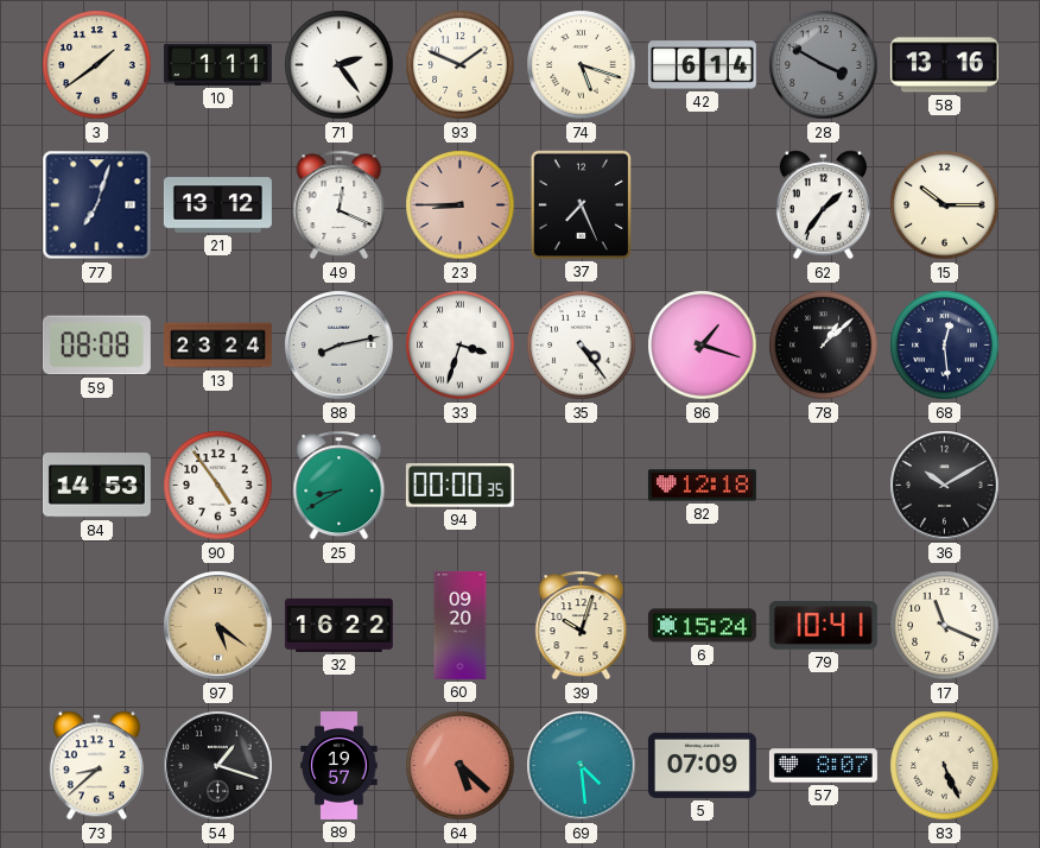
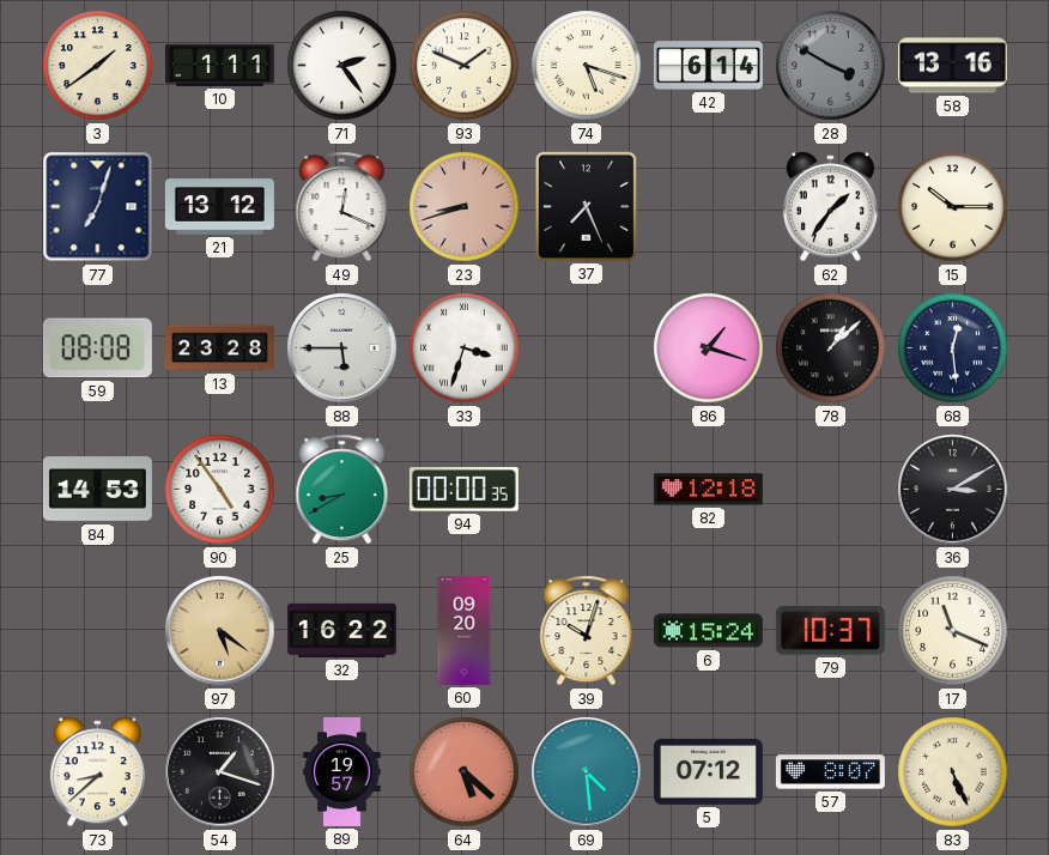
23: 8:45 -> 8:42 (465, 207)
13: 23:24 -> 23:28 (219, 348)
88: 8:13 -> 5:45 (342, 348)
35: 4:24 -> none (582, 346)
36: 10:10 -> 3:10 (953, 490)
79: 10:41 -> 10:37 (830, 631)
5: 07:09 -> 07:12 (708, 771)
